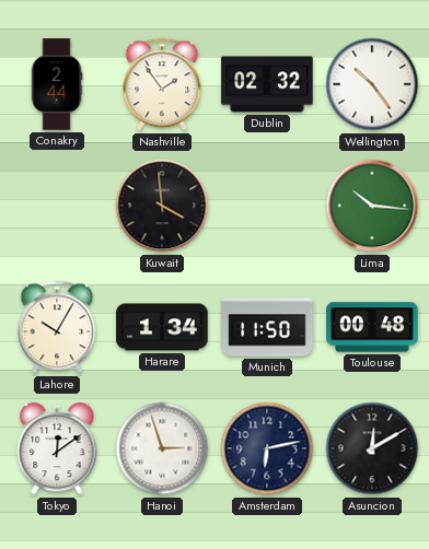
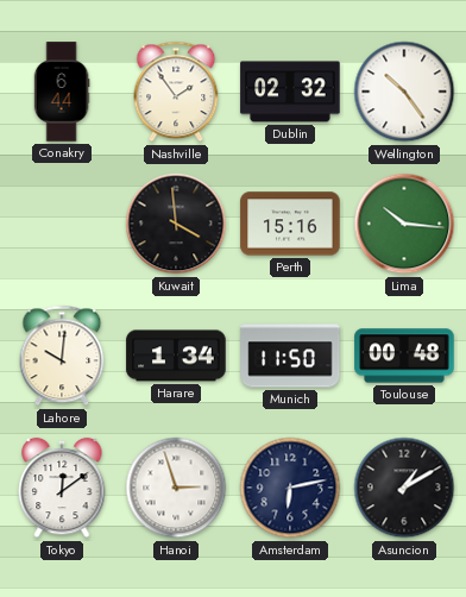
Conakry: 2:44 -> 6:44 (62, 92)
Perth: none -> 15:16 (290, 224)
Lahore: 10:05 -> 10:01 (62, 356)
Asuncion: 12:10 -> 1:10 (404, 488)
